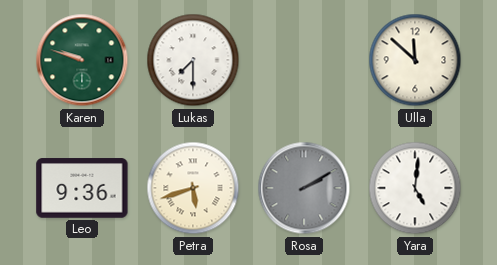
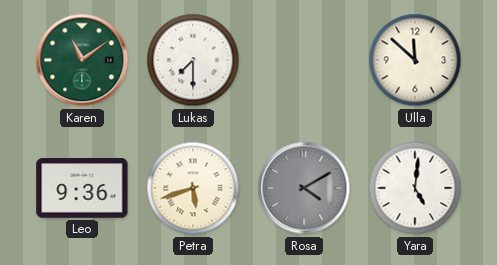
Karen: 9:48 -> 11:09 (82, 60)
Rosa: 2:10 -> 4:10 (304, 188)
